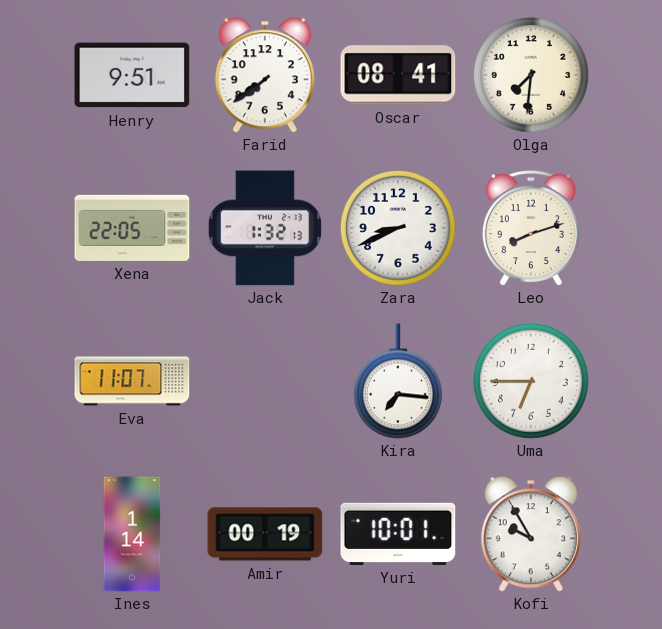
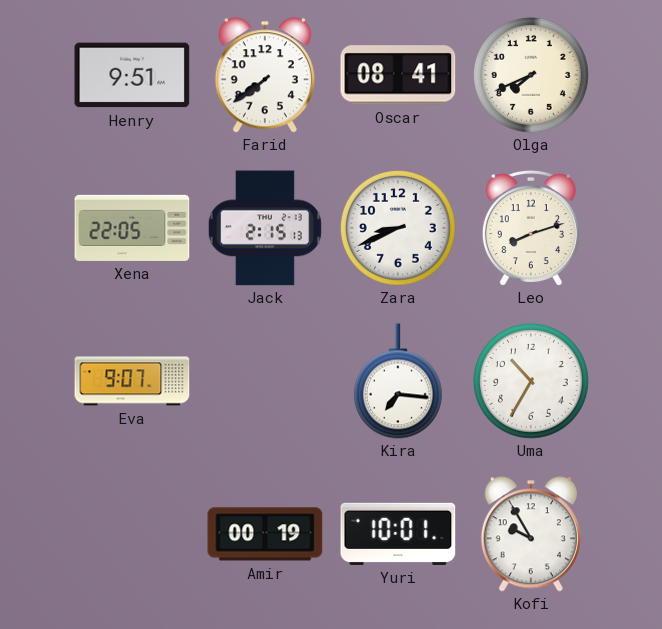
Olga: 7:31 -> 7:41 (531, 75)
Jack: 1:32 -> 2:15 (265, 228)
Eva: 11:07 -> 9:07 (132, 381)
Uma: 6:45 -> 10:35 (531, 381)
Ines: 1:14 -> none (132, 534)
